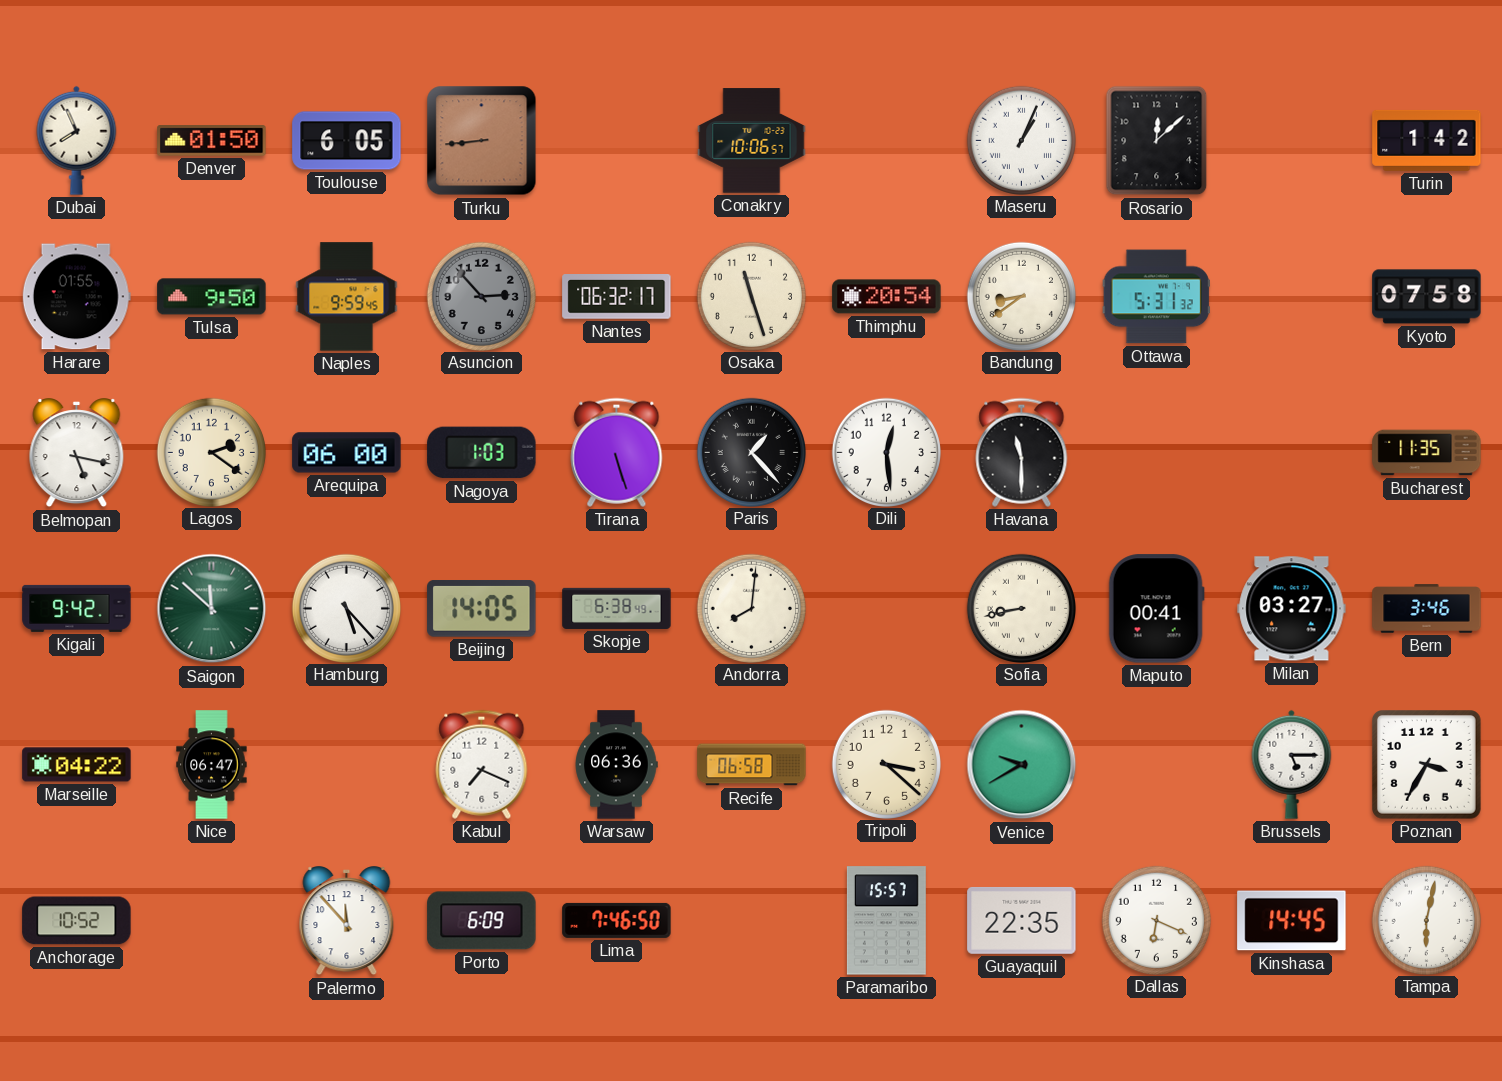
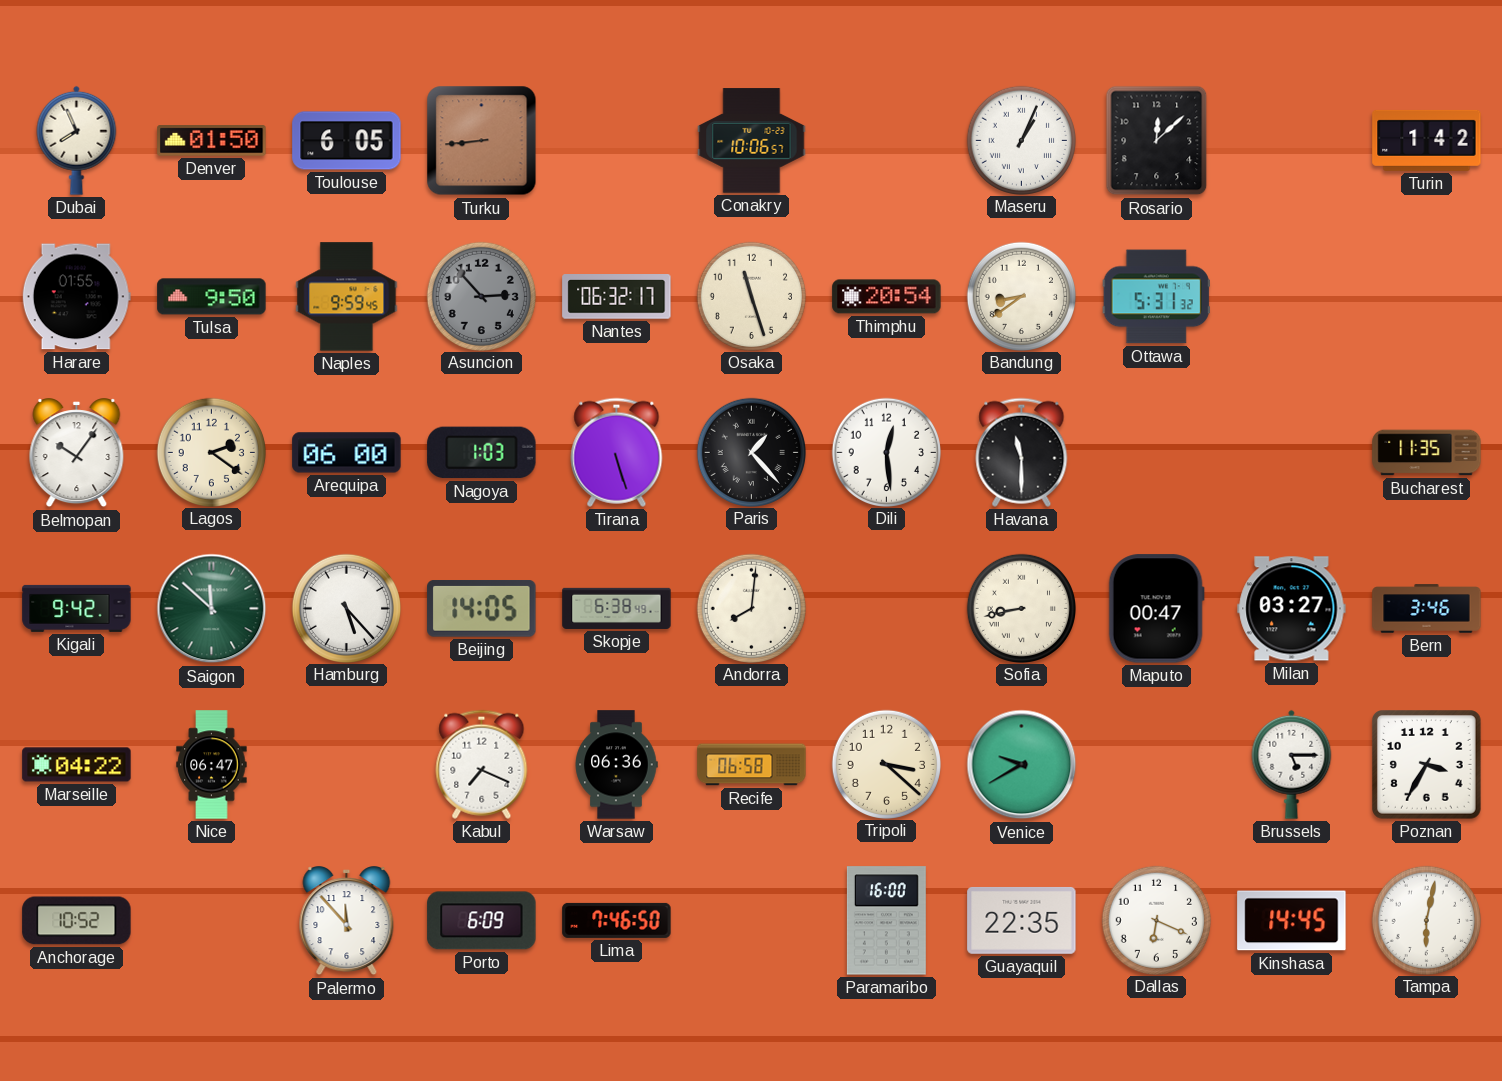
Kyoto: 07:58 -> none (1427, 297)
Belmopan: 5:17 -> 10:06 (77, 453)
Maputo: 00:41 -> 00:47 (1156, 609)
Paramaribo: 15:57 -> 16:00 (886, 921)
